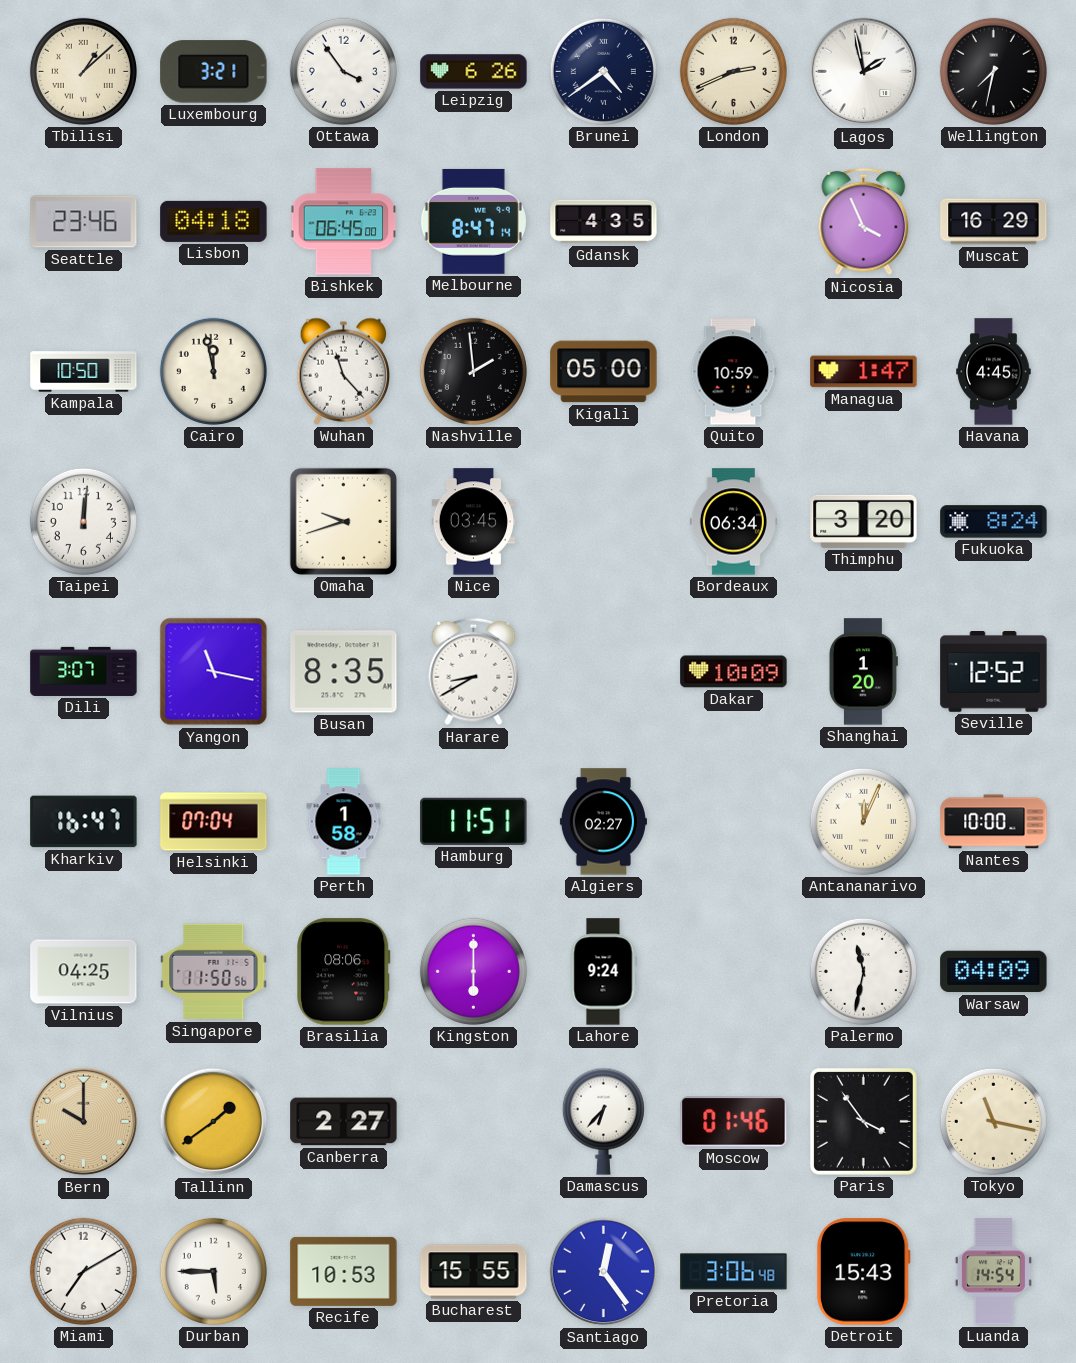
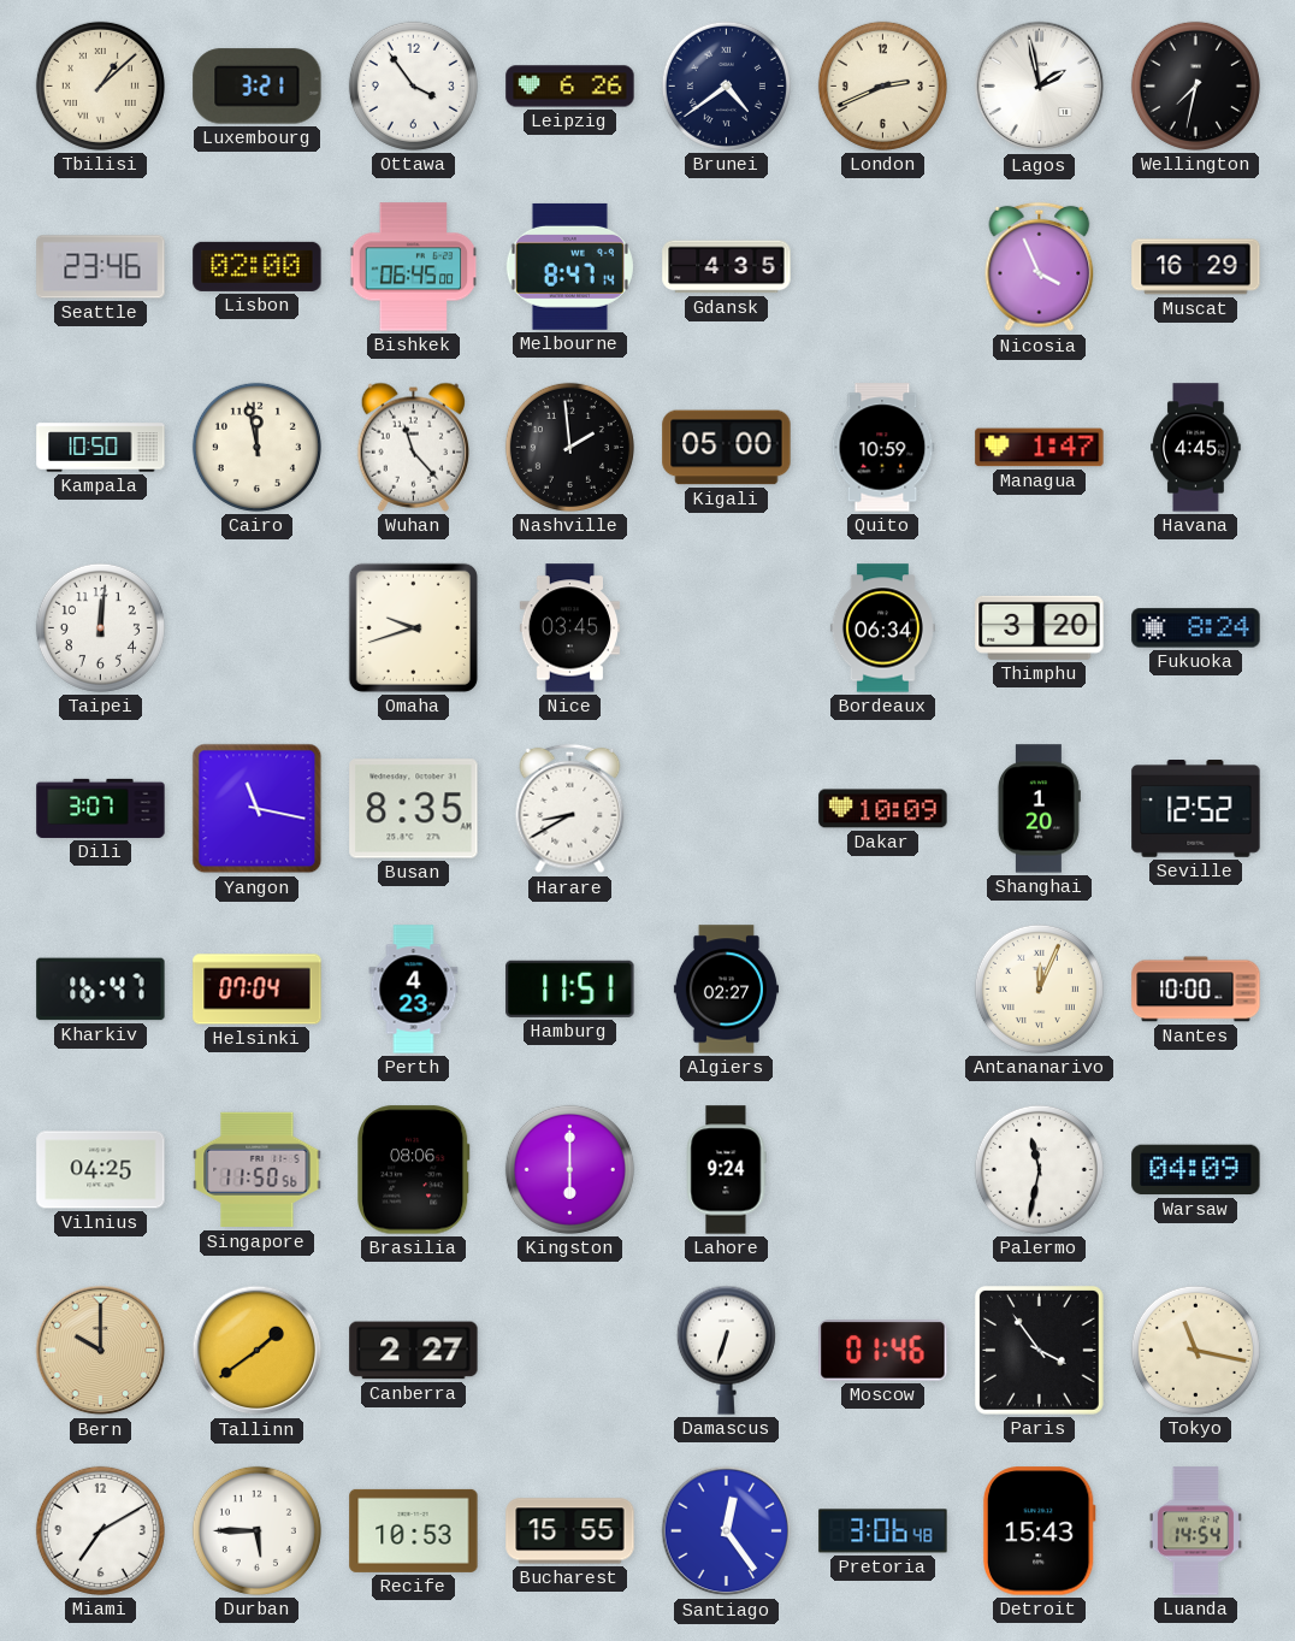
Lisbon: 04:18 -> 02:00 (258, 266)
Perth: 1:58 -> 4:23 (414, 990)
Damascus: 6:37 -> 6:33 (726, 1350)
